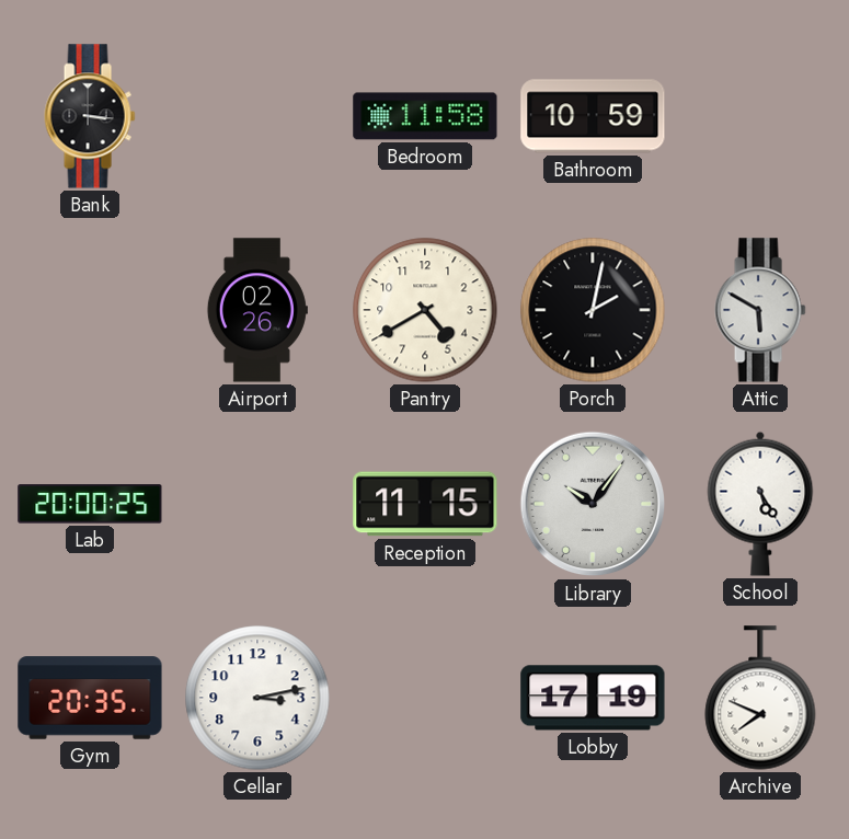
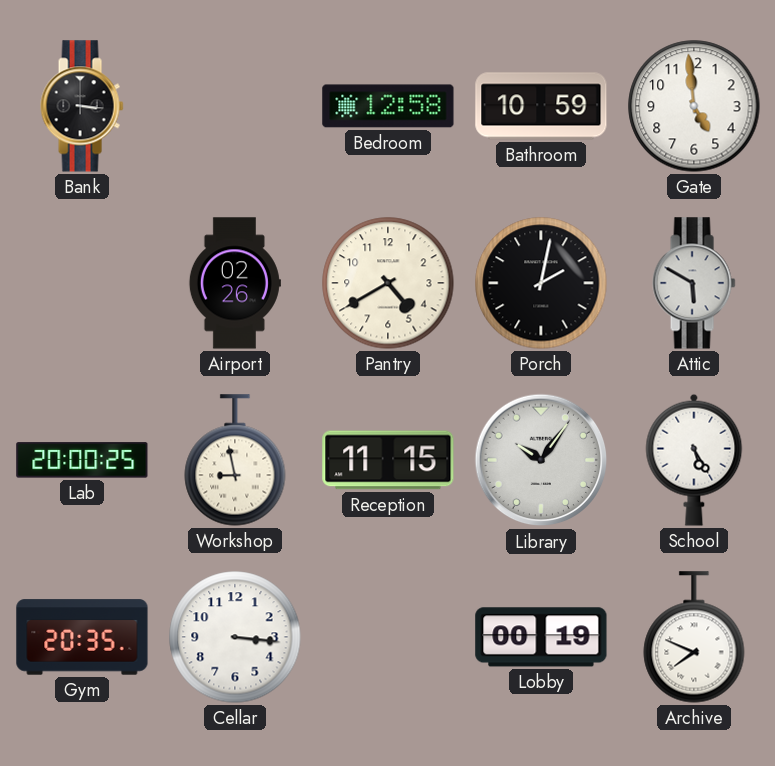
Bedroom: 11:58 -> 12:58 (388, 106)
Gate: none -> 4:59 (694, 106)
Workshop: none -> 8:58 (235, 460)
Cellar: 3:13 -> 3:16 (235, 637)
Lobby: 17:19 -> 00:19 (541, 637)
